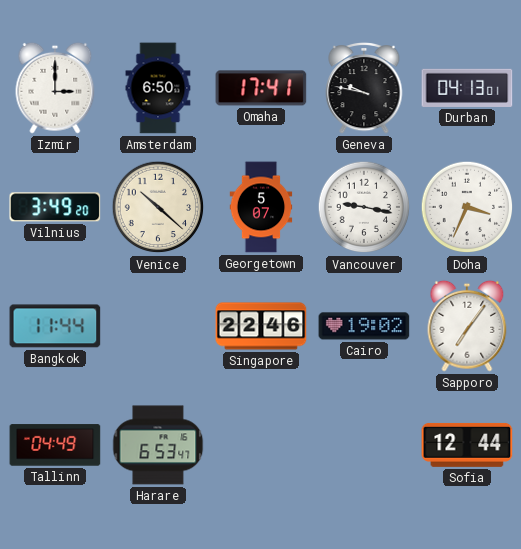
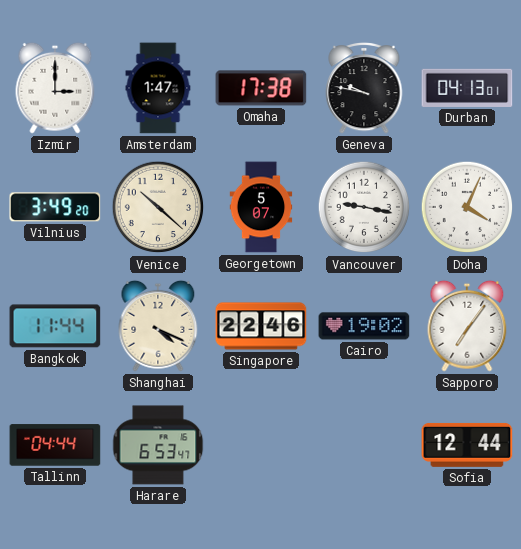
Amsterdam: 6:50 -> 1:47 (158, 88)
Omaha: 17:41 -> 17:38 (261, 88)
Doha: 3:34 -> 4:04 (467, 207)
Shanghai: none -> 4:19 (158, 326)
Tallinn: 04:49 -> 04:44 (55, 445)
